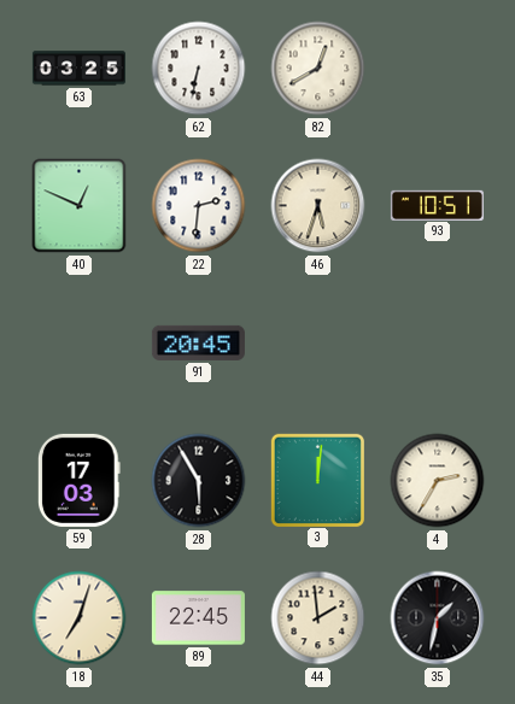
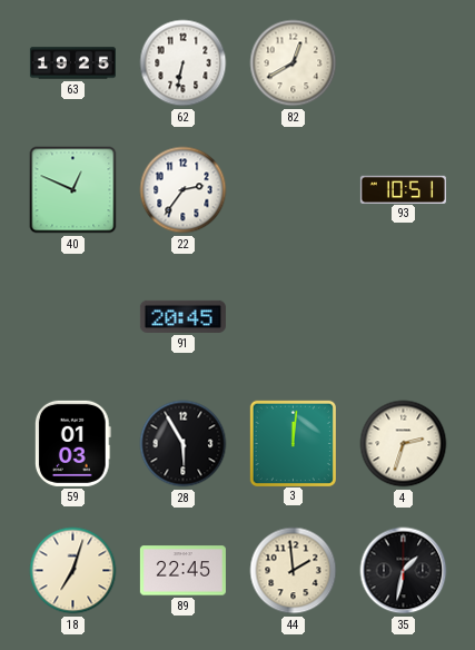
63: 03:25 -> 19:25 (72, 63)
22: 2:31 -> 2:36 (184, 190)
46: 5:33 -> none (318, 206)
59: 17:03 -> 01:03 (72, 443)
4: 2:35 -> 2:33 (404, 444)
